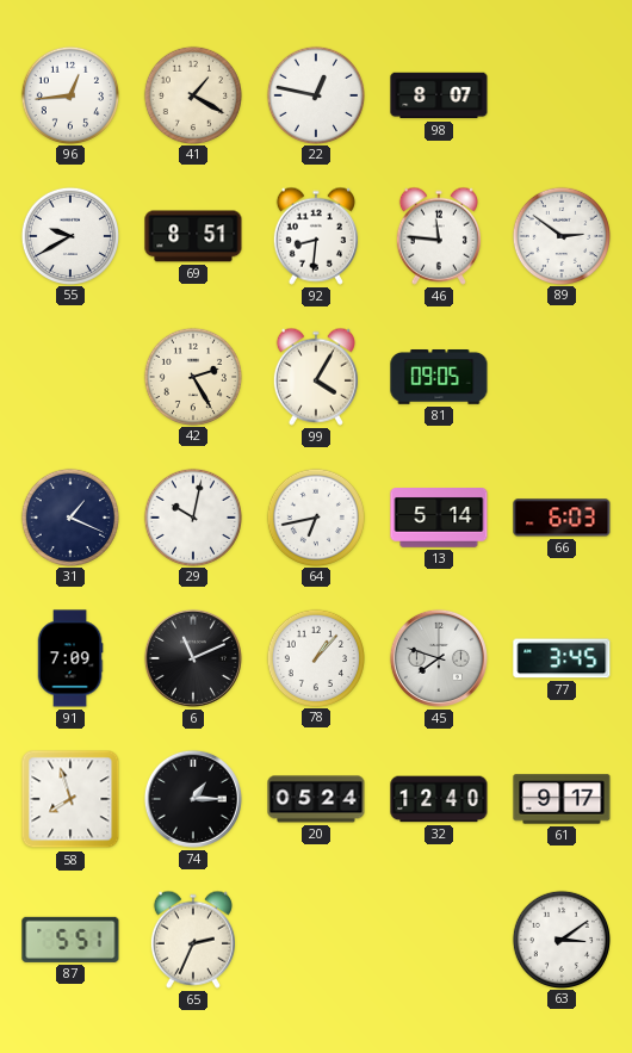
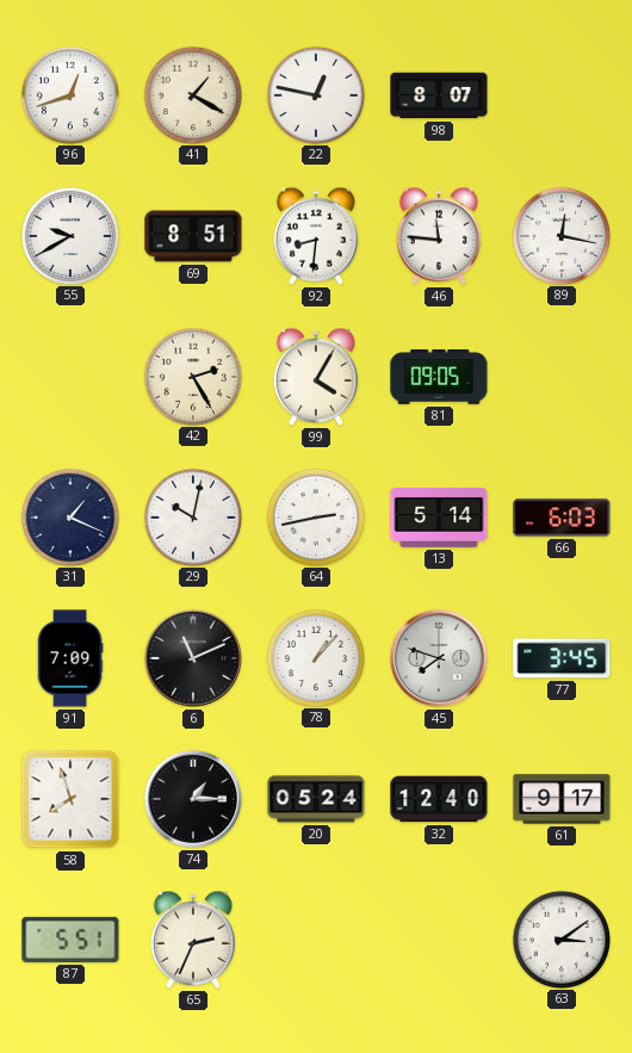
96: 12:44 -> 12:42 (69, 94)
89: 2:51 -> 12:17 (560, 235)
64: 6:43 -> 2:43 (315, 516)
